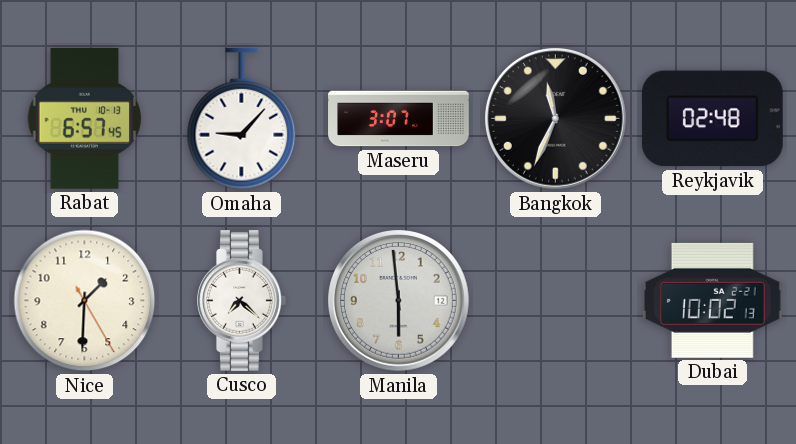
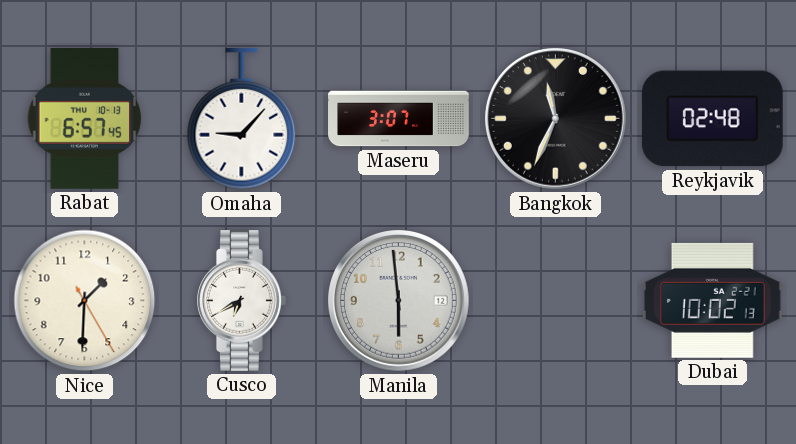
Cusco: 7:22 -> 6:40 (242, 301)
